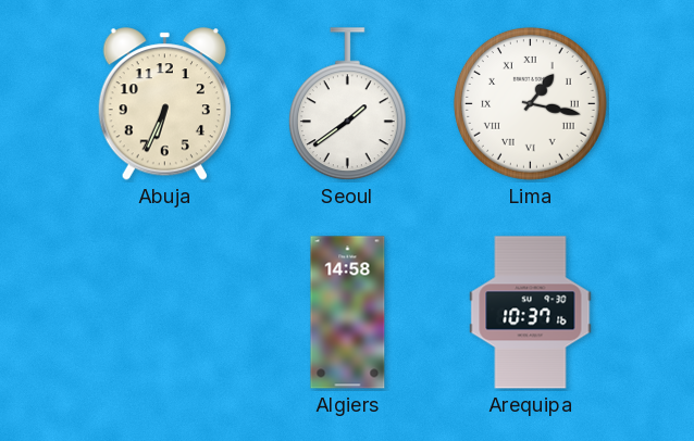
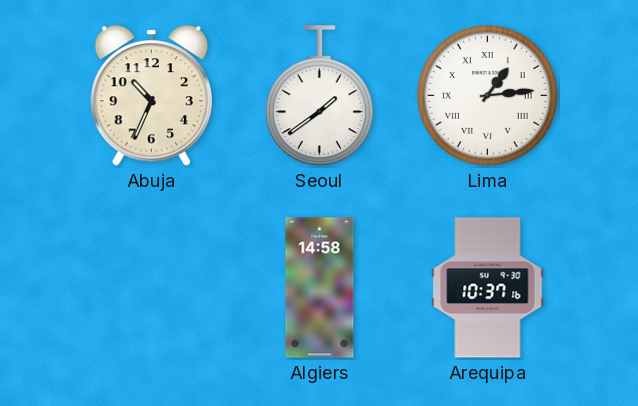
Abuja: 6:34 -> 10:34 (151, 96)
Lima: 1:17 -> 1:14 (487, 95)
